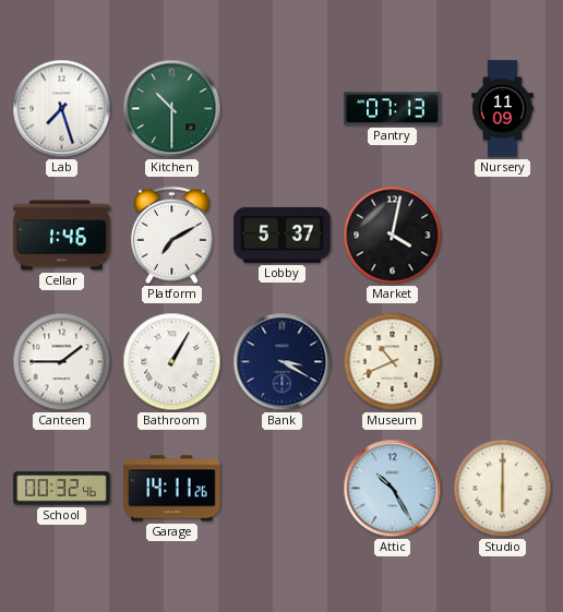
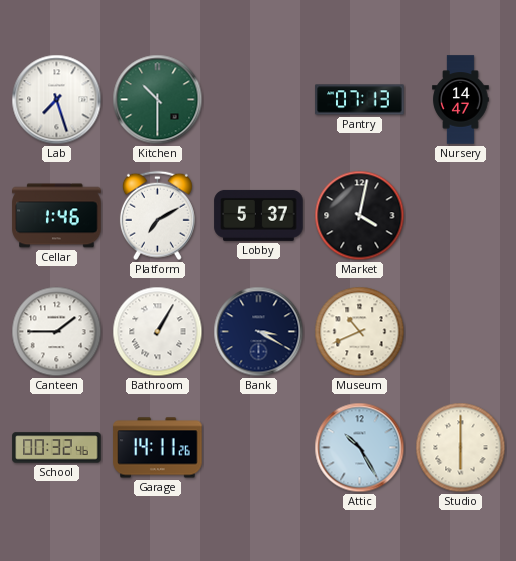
Nursery: 11:09 -> 14:47 (461, 100)
